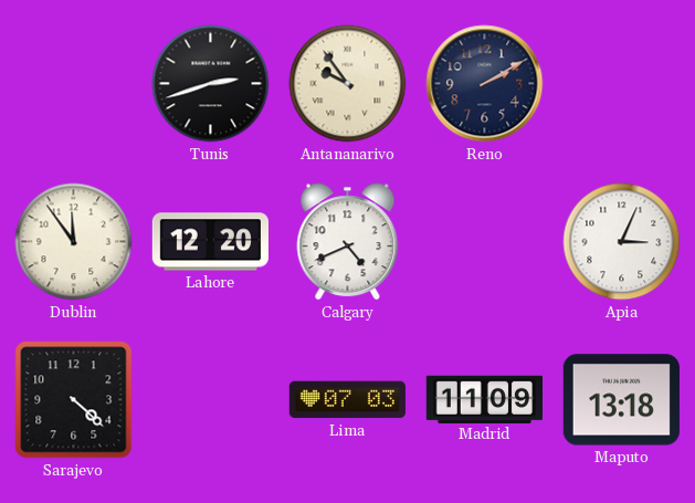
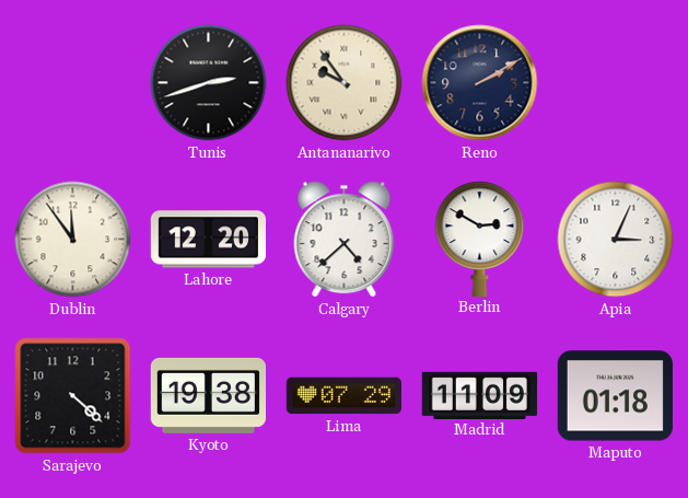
Calgary: 4:41 -> 4:38 (345, 240)
Berlin: none -> 2:50 (480, 239)
Kyoto: none -> 19:38 (208, 395)
Lima: 07:03 -> 07:29 (343, 396)
Maputo: 13:18 -> 01:18 (615, 396)
